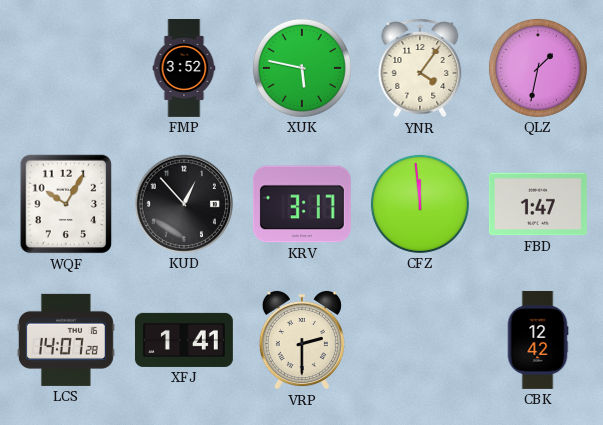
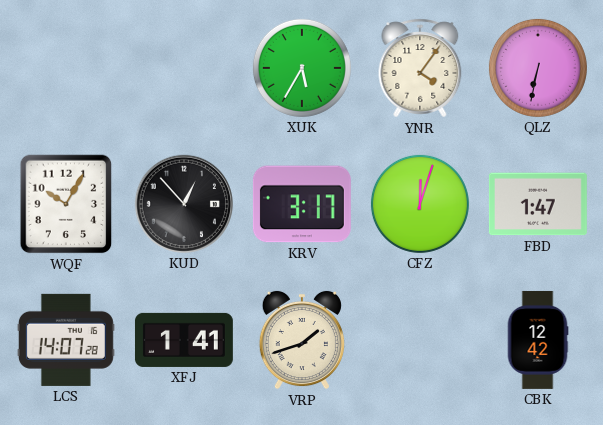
FMP: 3:52 -> none (184, 69)
XUK: 5:47 -> 5:35 (302, 68)
QLZ: 1:32 -> 6:32 (538, 68)
CFZ: 11:59 -> 12:03 (420, 204)
VRP: 2:30 -> 1:42 (302, 340)
